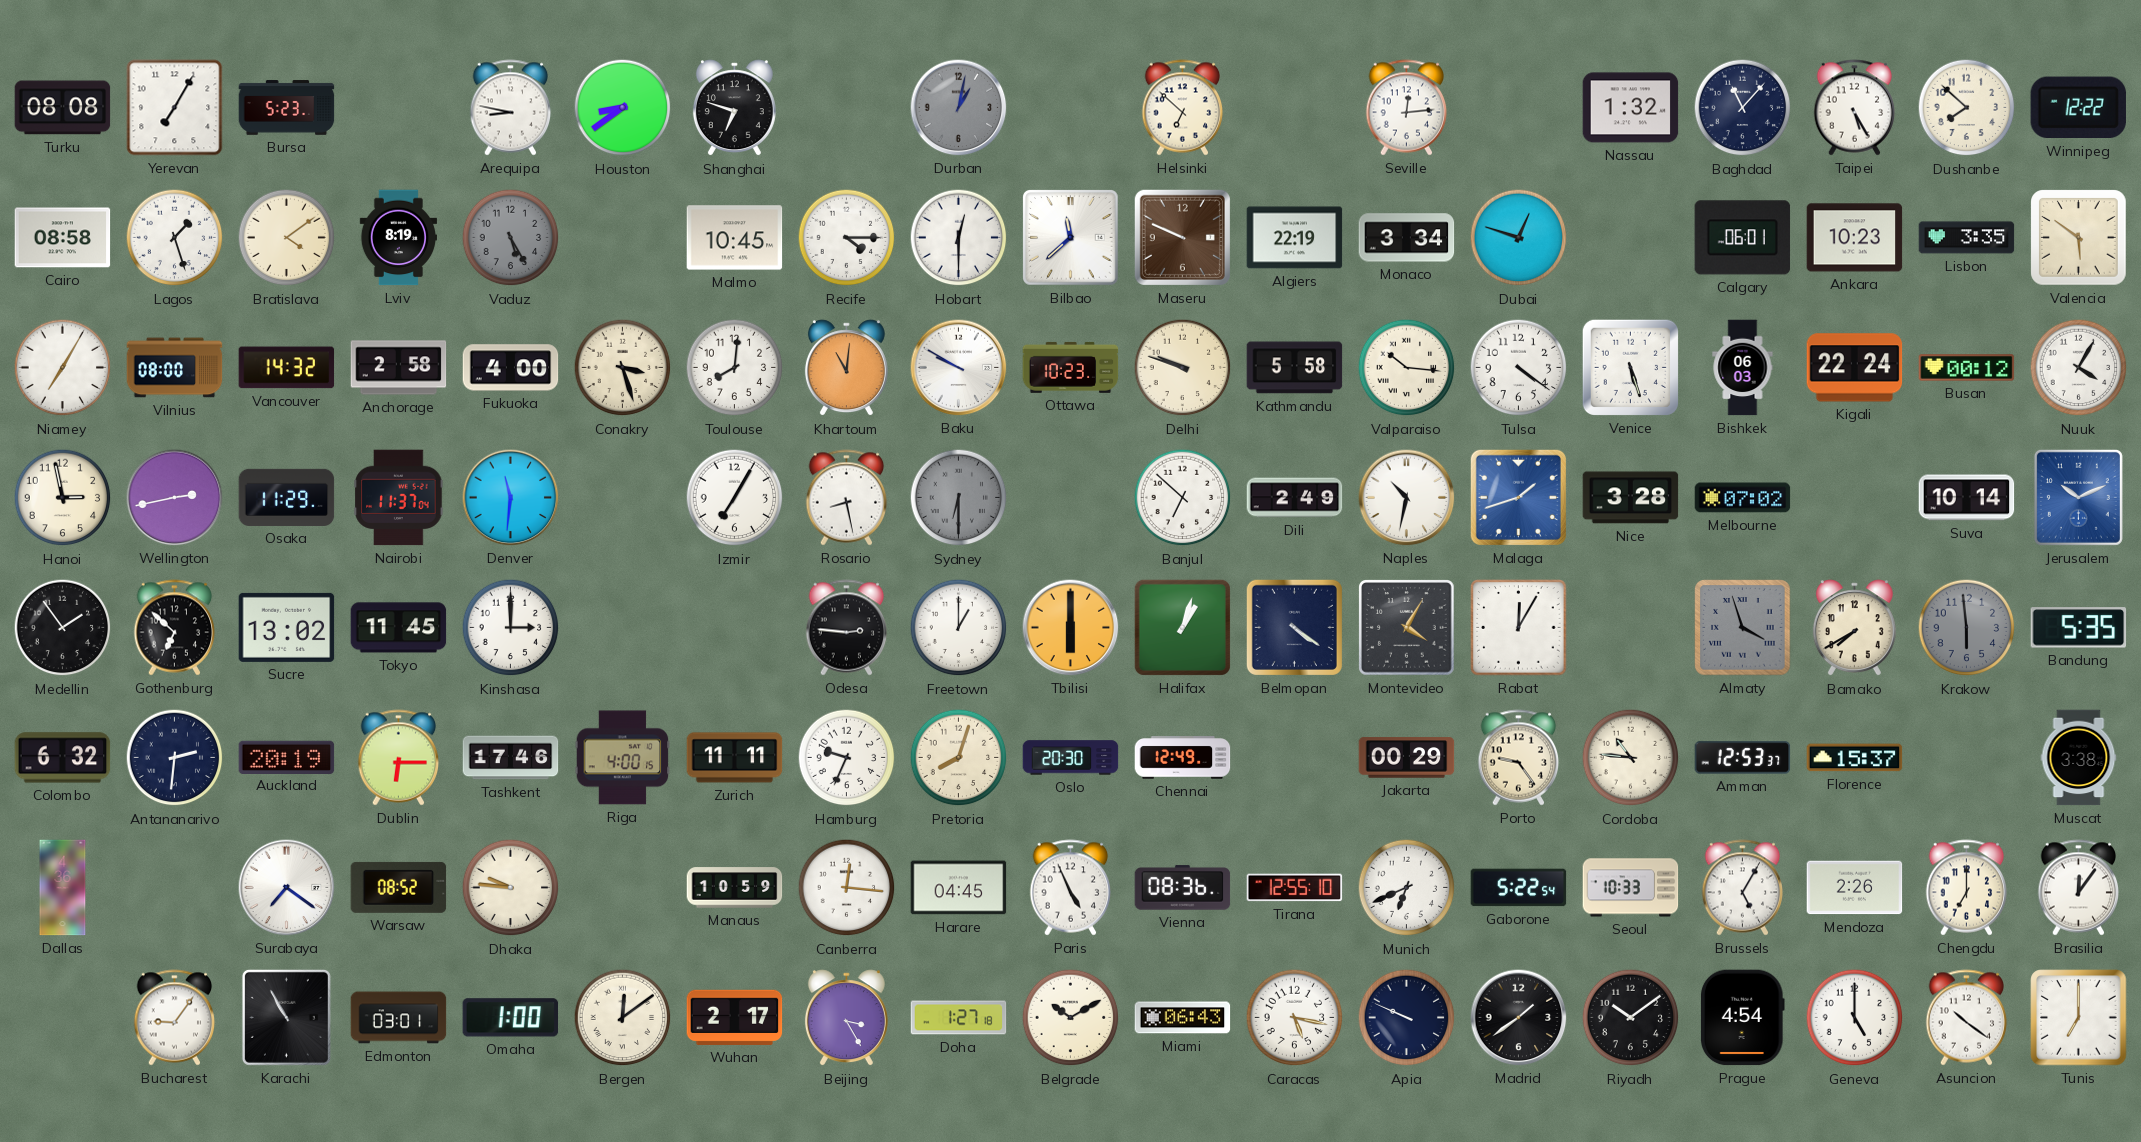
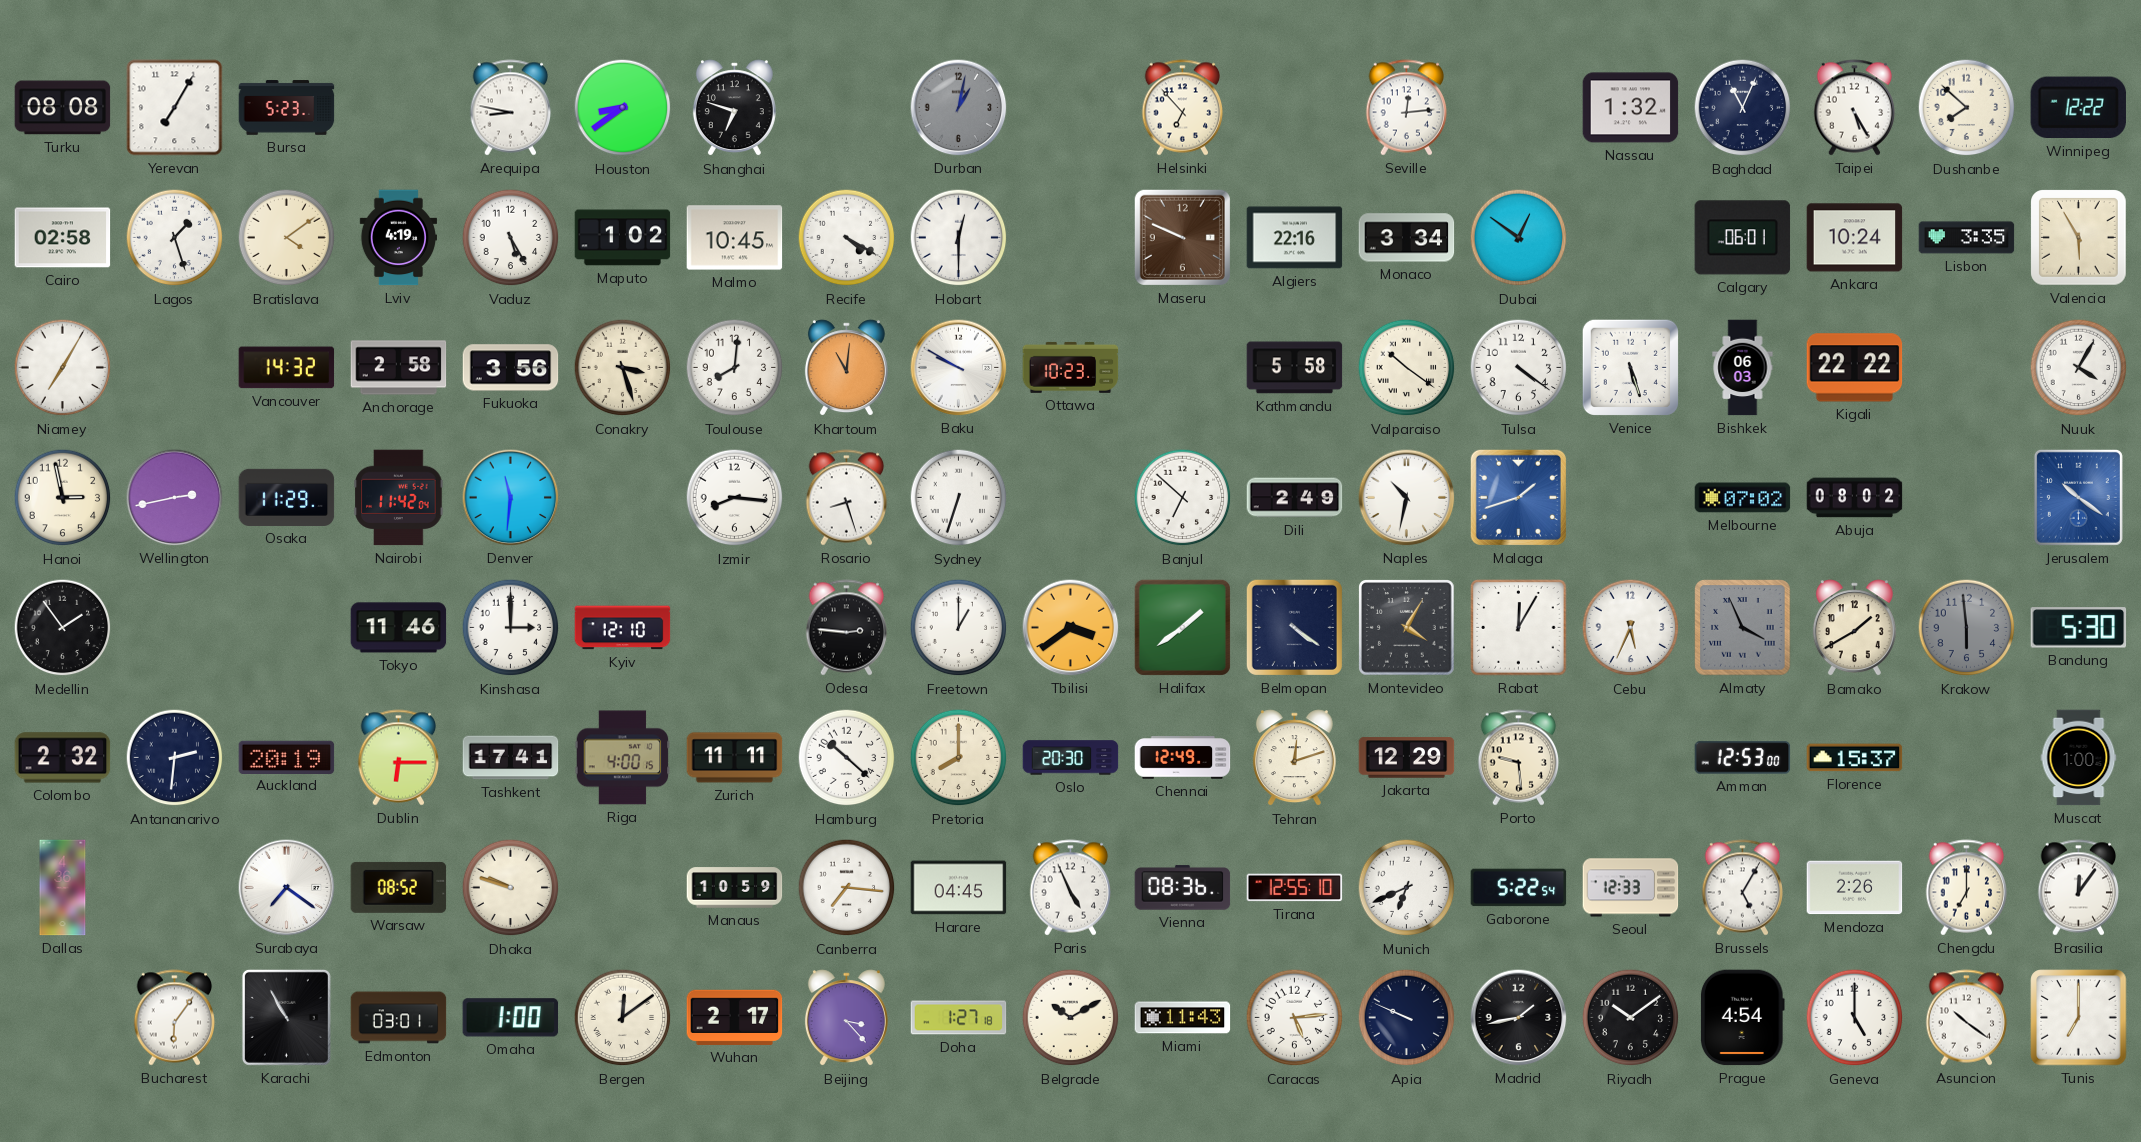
Helsinki: 6:52 -> 6:53 (1183, 108)
Baghdad: 11:07 -> 11:04 (1743, 108)
Cairo: 08:58 -> 02:58 (63, 238)
Lviv: 8:19 -> 4:19 (398, 238)
Vaduz dial: grey -> white (511, 238)
Maputo: none -> 1:02 (623, 238)
Recife: 4:15 -> 4:20 (847, 238)
Bilbao: 11:38 -> none (1071, 238)
Algiers: 22:19 -> 22:16 (1295, 238)
Dubai: 12:48 -> 12:51 (1519, 238)
Ankara: 10:23 -> 10:24 (1855, 238)
Valencia: 5:51 -> 5:55 (2079, 238)
Vilnius: 08:00 -> none (175, 368)
Fukuoka: 4:00 -> 3:56 (511, 368)
Delhi: 9:48 -> none (1183, 368)
Valparaiso: 10:16 -> 10:21 (1407, 368)
Kigali: 22:24 -> 22:22 (1855, 368)
Busan: 00:12 -> none (1967, 368)
Nairobi: 11:37 -> 11:42 (399, 498)
Izmir: 7:05 -> 8:16 (735, 498)
Rosario: 8:28 -> 8:27 (847, 498)
Sydney: 6:30 -> 6:33 (959, 498)
Sydney dial: grey -> white (959, 498)
Nice: 3:28 -> none (1631, 498)
Abuja: none -> 08:02 (1855, 498)
Suva: 10:14 -> none (1967, 498)
Jerusalem: 10:11 -> 10:21 (2078, 497)
Gothenburg: 6:52 -> none (175, 628)
Sucre: 13:02 -> none (287, 627)
Tokyo: 11:45 -> 11:46 (399, 628)
Kyiv: none -> 12:10 (623, 628)
Tbilisi: 6:00 -> 3:39 (1071, 628)
Halifax: 1:03 -> 1:39 (1182, 627)
Cebu: none -> 5:34 (1631, 628)
Almaty: 3:57 -> 3:56 (1743, 628)
Bamako: 7:40 -> 1:40 (1854, 628)
Bandung: 5:35 -> 5:30 (2079, 628)
Colombo: 6:32 -> 2:32 (63, 758)
Tashkent: 17:46 -> 17:41 (511, 758)
Hamburg: 9:34 -> 10:22 (847, 758)
Pretoria: 8:03 -> 8:00 (959, 758)
Tehran: none -> 12:12 (1294, 758)
Jakarta: 00:29 -> 12:29 (1407, 758)
Porto: 9:24 -> 9:29 (1519, 758)
Cordoba: 10:46 -> none (1631, 758)
Amman: 12:53:37 -> 12:53:00 (1743, 758)
Muscat: 3:38 -> 1:00 (2079, 758)
Dhaka: 9:46 -> 9:48 (511, 888)
Canberra: 12:16 -> 7:16 (847, 888)
Seoul: 10:33 -> 12:33 (1631, 888)
Bucharest: 9:06 -> 6:06 (175, 1018)
Beijing: 3:25 -> 3:23 (846, 1018)
Miami: 06:43 -> 11:43 (1183, 1018)
Caracas: 5:17 -> 5:14 (1295, 1018)
Madrid: 1:39 -> 1:43 (1519, 1018)
